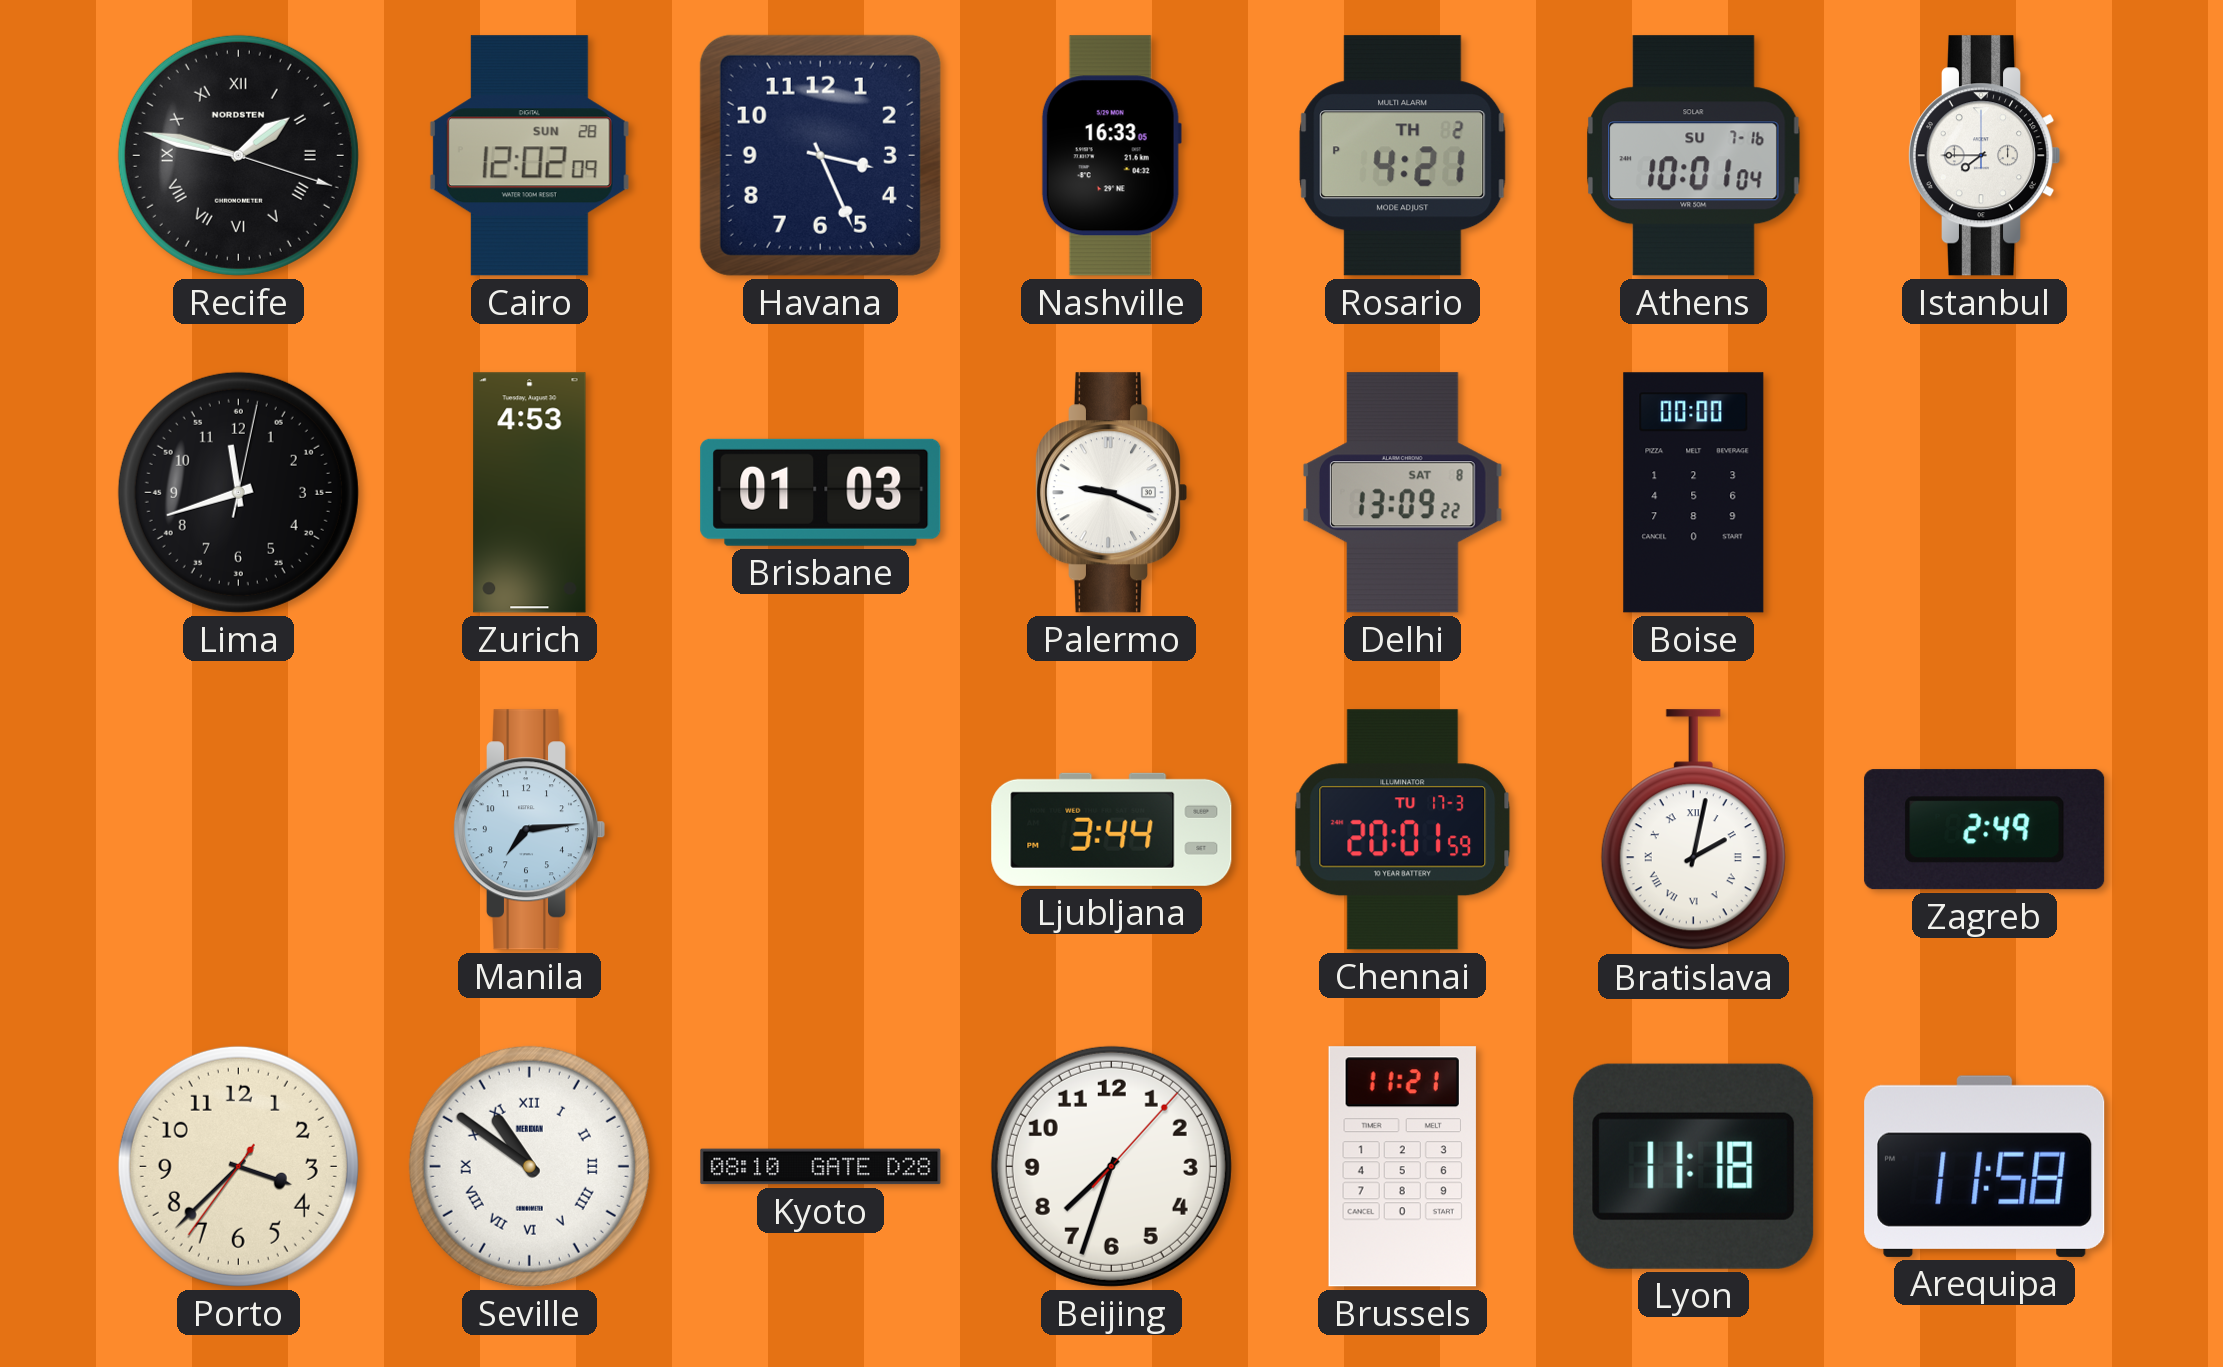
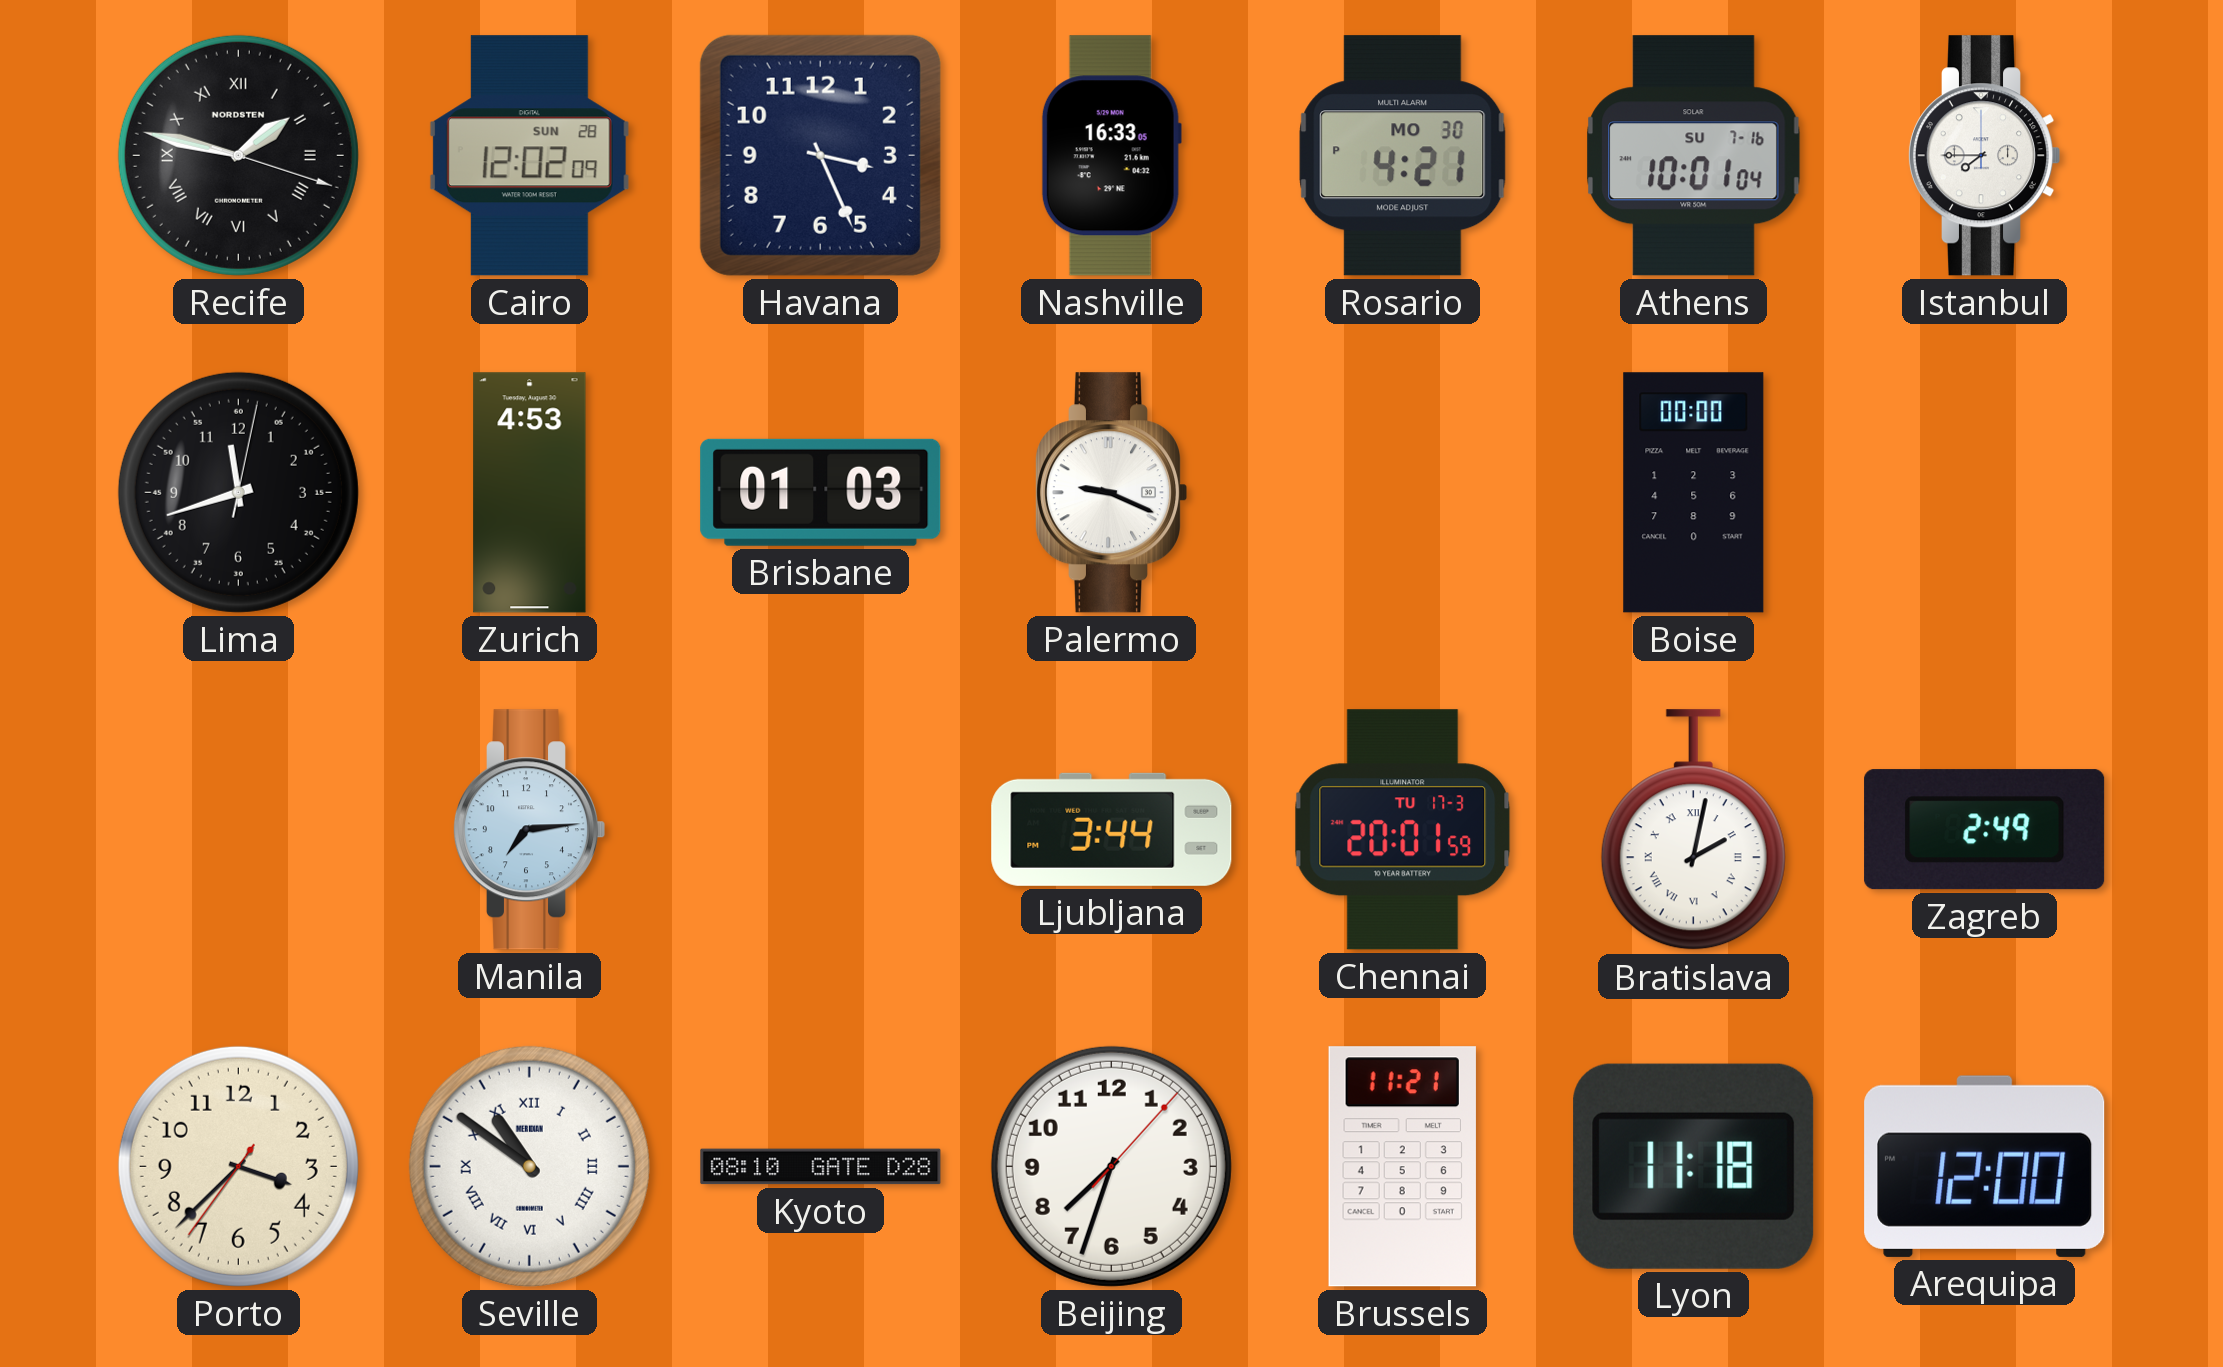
Rosario date: TH 2 -> MO 30 (1403, 156)
Delhi: 13:09 -> none (1403, 493)
Arequipa: 11:58 -> 12:00 (1985, 1166)
